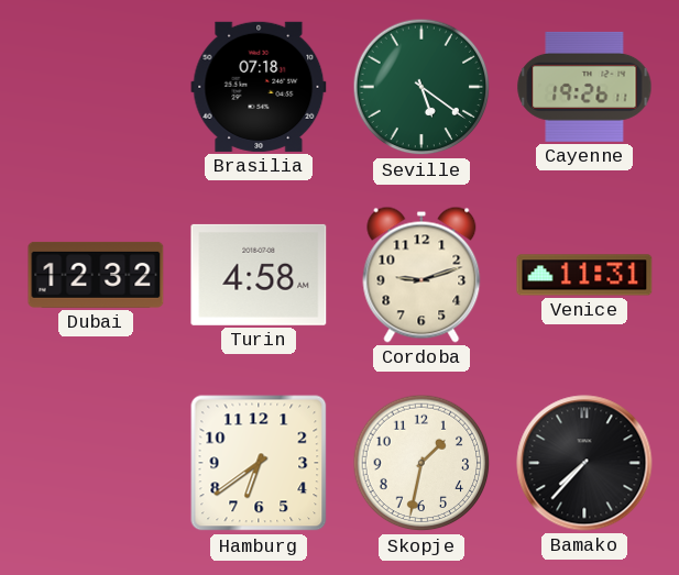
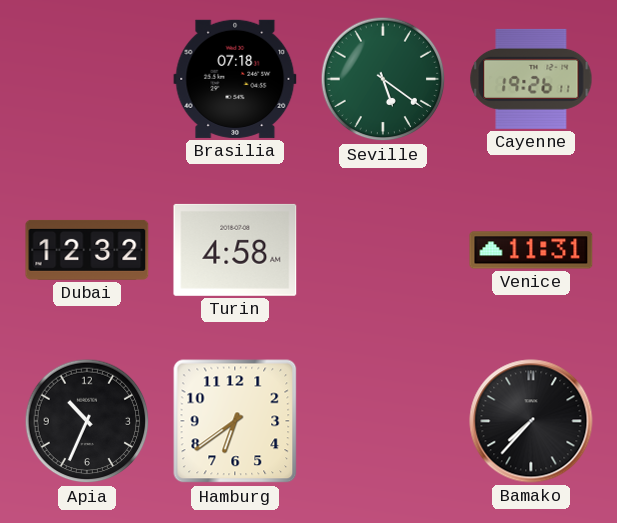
Cordoba: 9:12 -> none (421, 275)
Apia: none -> 10:34 (87, 421)
Skopje: 1:32 -> none (421, 463)
